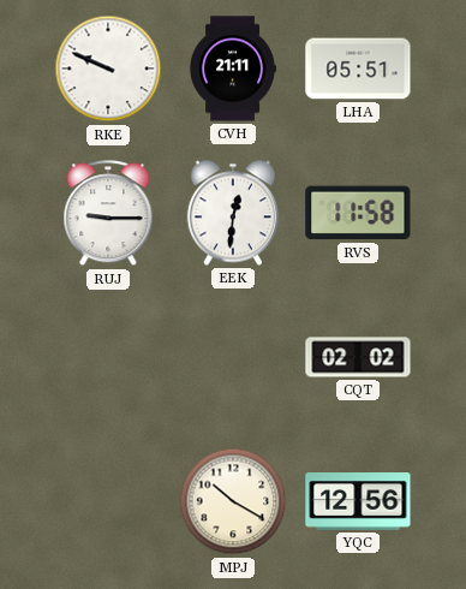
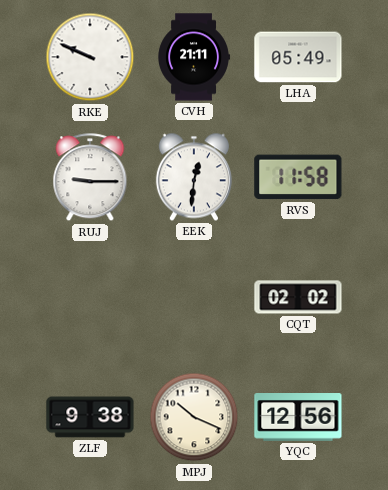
LHA: 05:51 -> 05:49 (298, 57)
ZLF: none -> 9:38 (90, 417)
MPJ: 10:20 -> 10:19 (194, 417)
